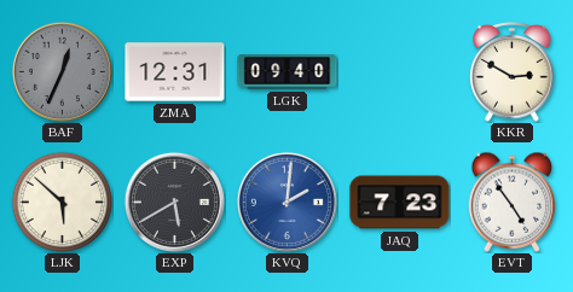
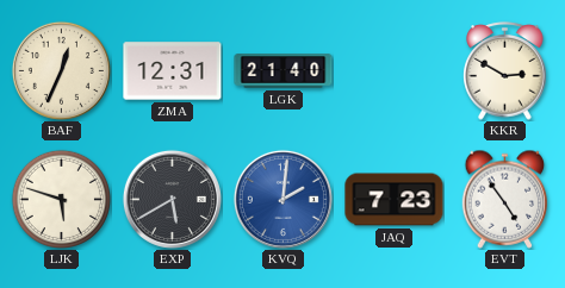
BAF dial: grey -> cream (61, 70)
LGK: 09:40 -> 21:40 (284, 71)
LJK: 5:52 -> 5:48 (61, 199)
